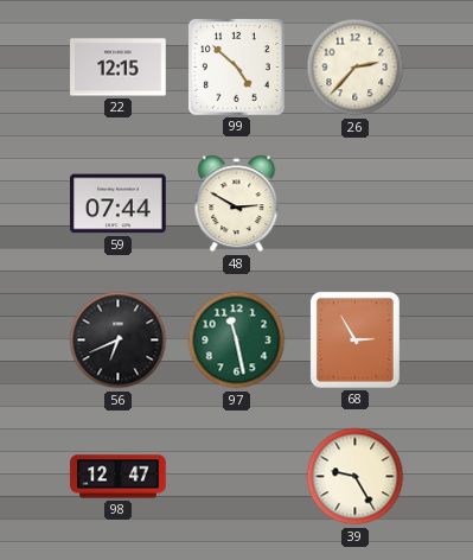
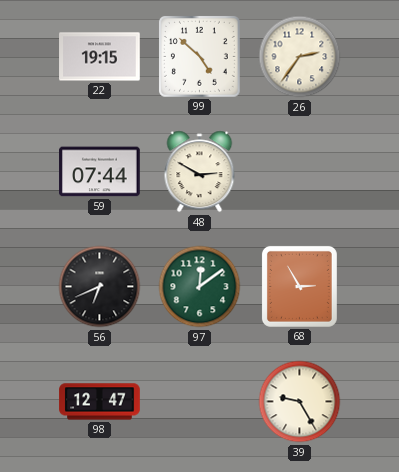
22: 12:15 -> 19:15 (100, 57)
26: 2:37 -> 2:36 (300, 57)
97: 11:28 -> 12:09 (200, 287)
